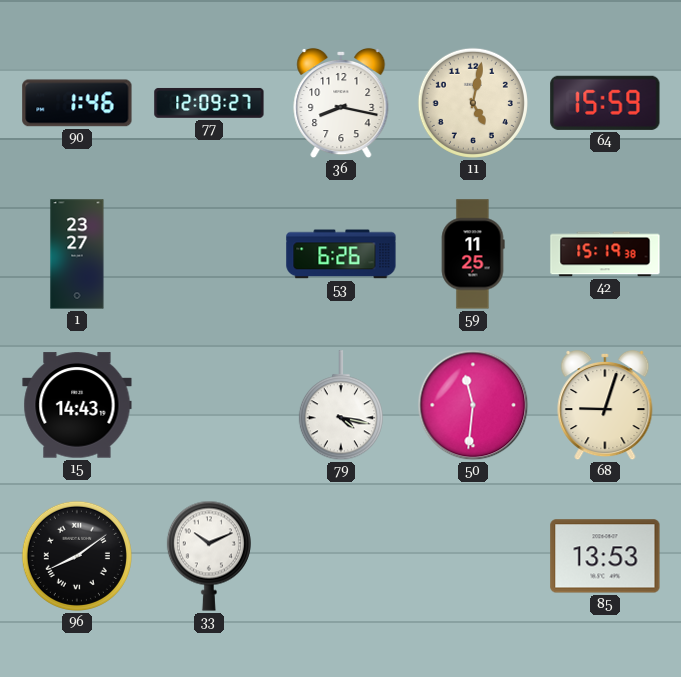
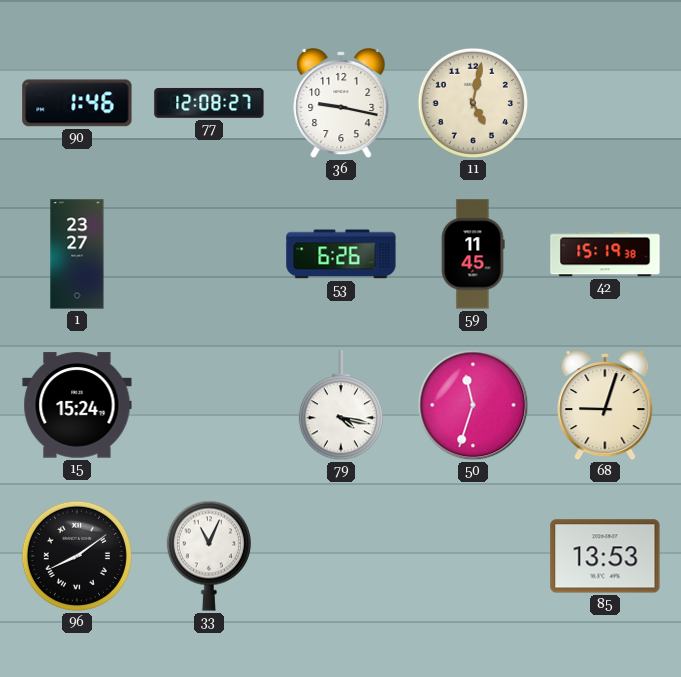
77: 12:09 -> 12:08 (209, 103)
36: 8:17 -> 9:17 (341, 103)
64: 15:59 -> none (605, 103)
59: 11:25 -> 11:45 (473, 254)
15: 14:43 -> 15:24 (77, 405)
50: 11:31 -> 11:33 (473, 405)
33: 10:11 -> 11:04 (209, 556)
